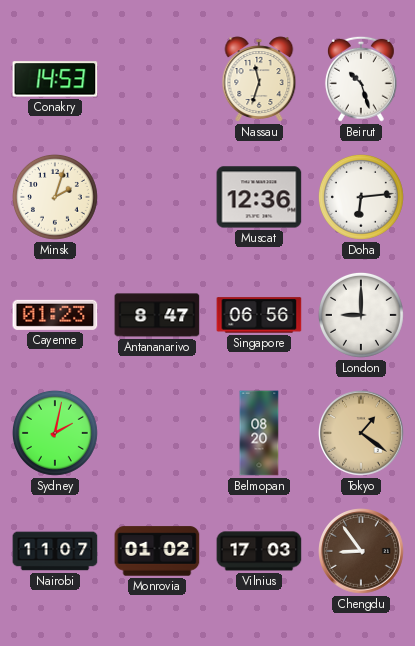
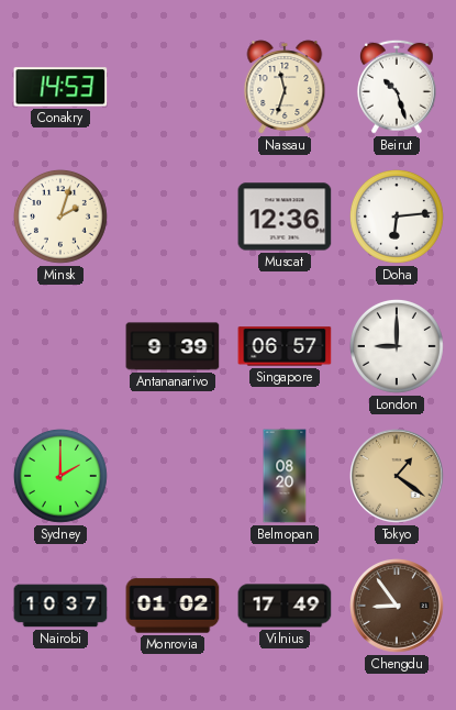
Cayenne: 01:23 -> none (55, 315)
Antananarivo: 8:47 -> 9:39 (173, 346)
Singapore: 06:56 -> 06:57 (285, 346)
Sydney: 2:02 -> 2:00 (60, 476)
Nairobi: 11:07 -> 10:37 (60, 606)
Vilnius: 17:03 -> 17:49 (285, 606)
